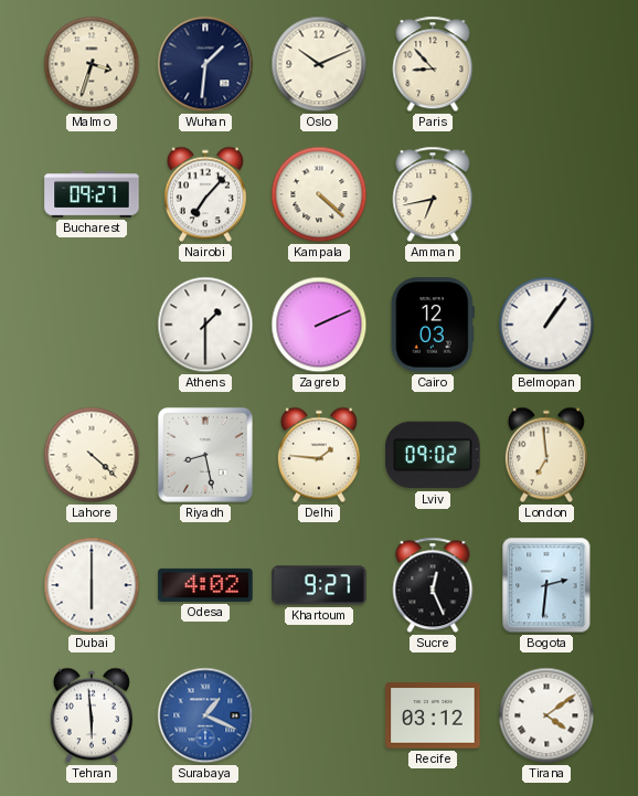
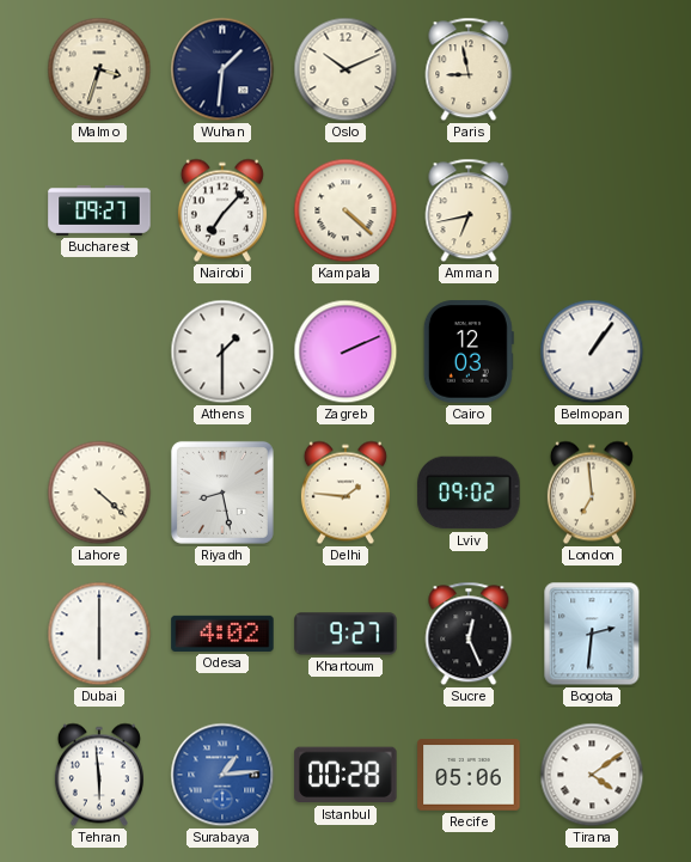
Paris: 8:53 -> 8:58 (469, 69)
Surabaya: 1:19 -> 1:14 (222, 775)
Istanbul: none -> 00:28 (345, 775)
Recife: 03:12 -> 05:06 (469, 775)
